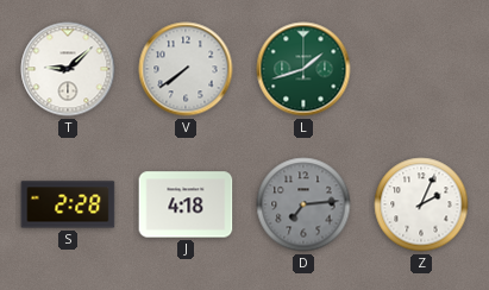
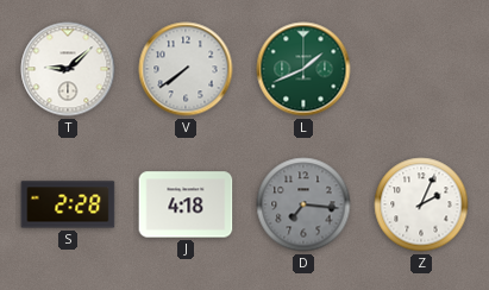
L: 1:42 -> 1:41 (303, 69)
D: 7:14 -> 7:16 (303, 204)
